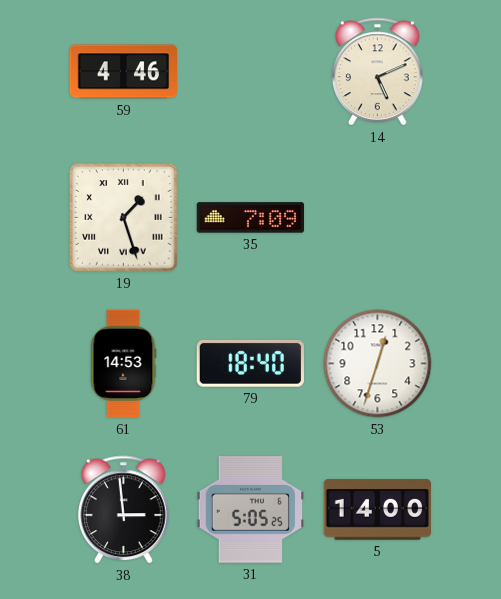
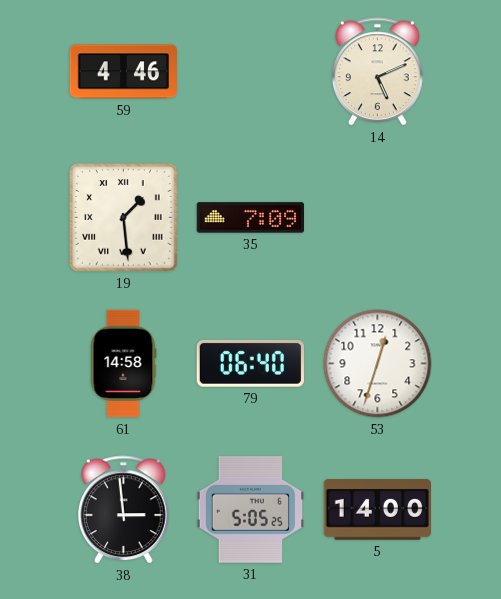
19: 1:27 -> 1:29 (124, 218)
61: 14:53 -> 14:58 (123, 364)
79: 18:40 -> 06:40 (250, 363)
